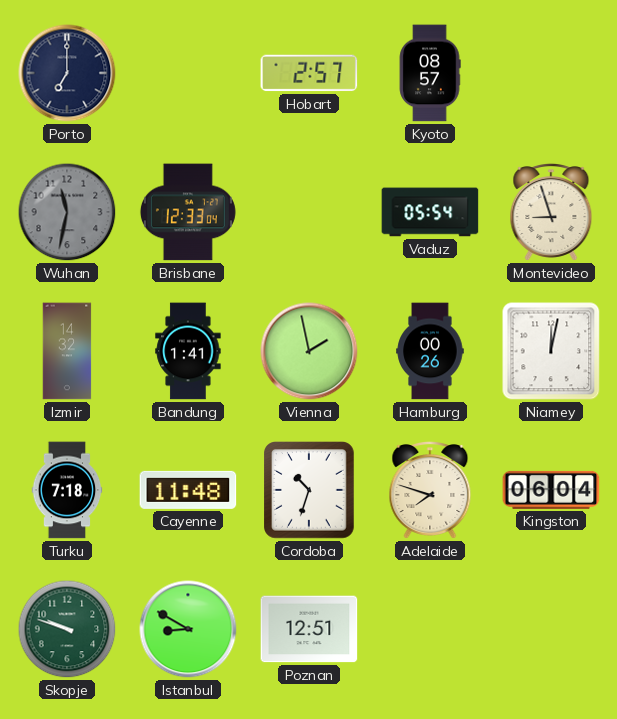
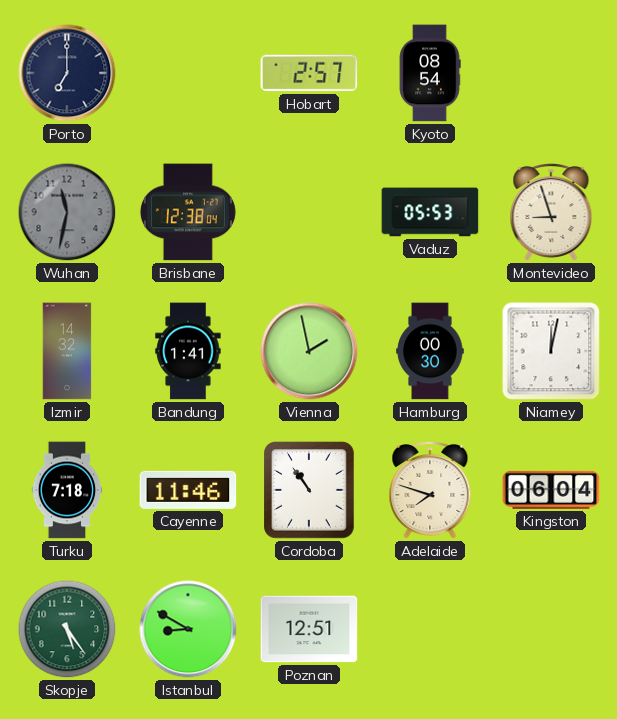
Kyoto: 08:57 -> 08:54 (430, 73)
Brisbane: 12:33 -> 12:38 (188, 212)
Vaduz: 05:54 -> 05:53 (430, 212)
Hamburg: 00:26 -> 00:30 (430, 351)
Cayenne: 11:48 -> 11:46 (188, 490)
Cordoba: 10:33 -> 10:54 (310, 491)
Skopje: 9:48 -> 5:24 (67, 629)
